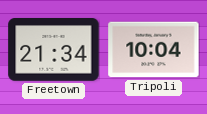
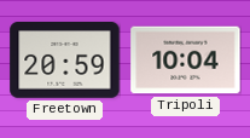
Freetown: 21:34 -> 20:59 (65, 61)
